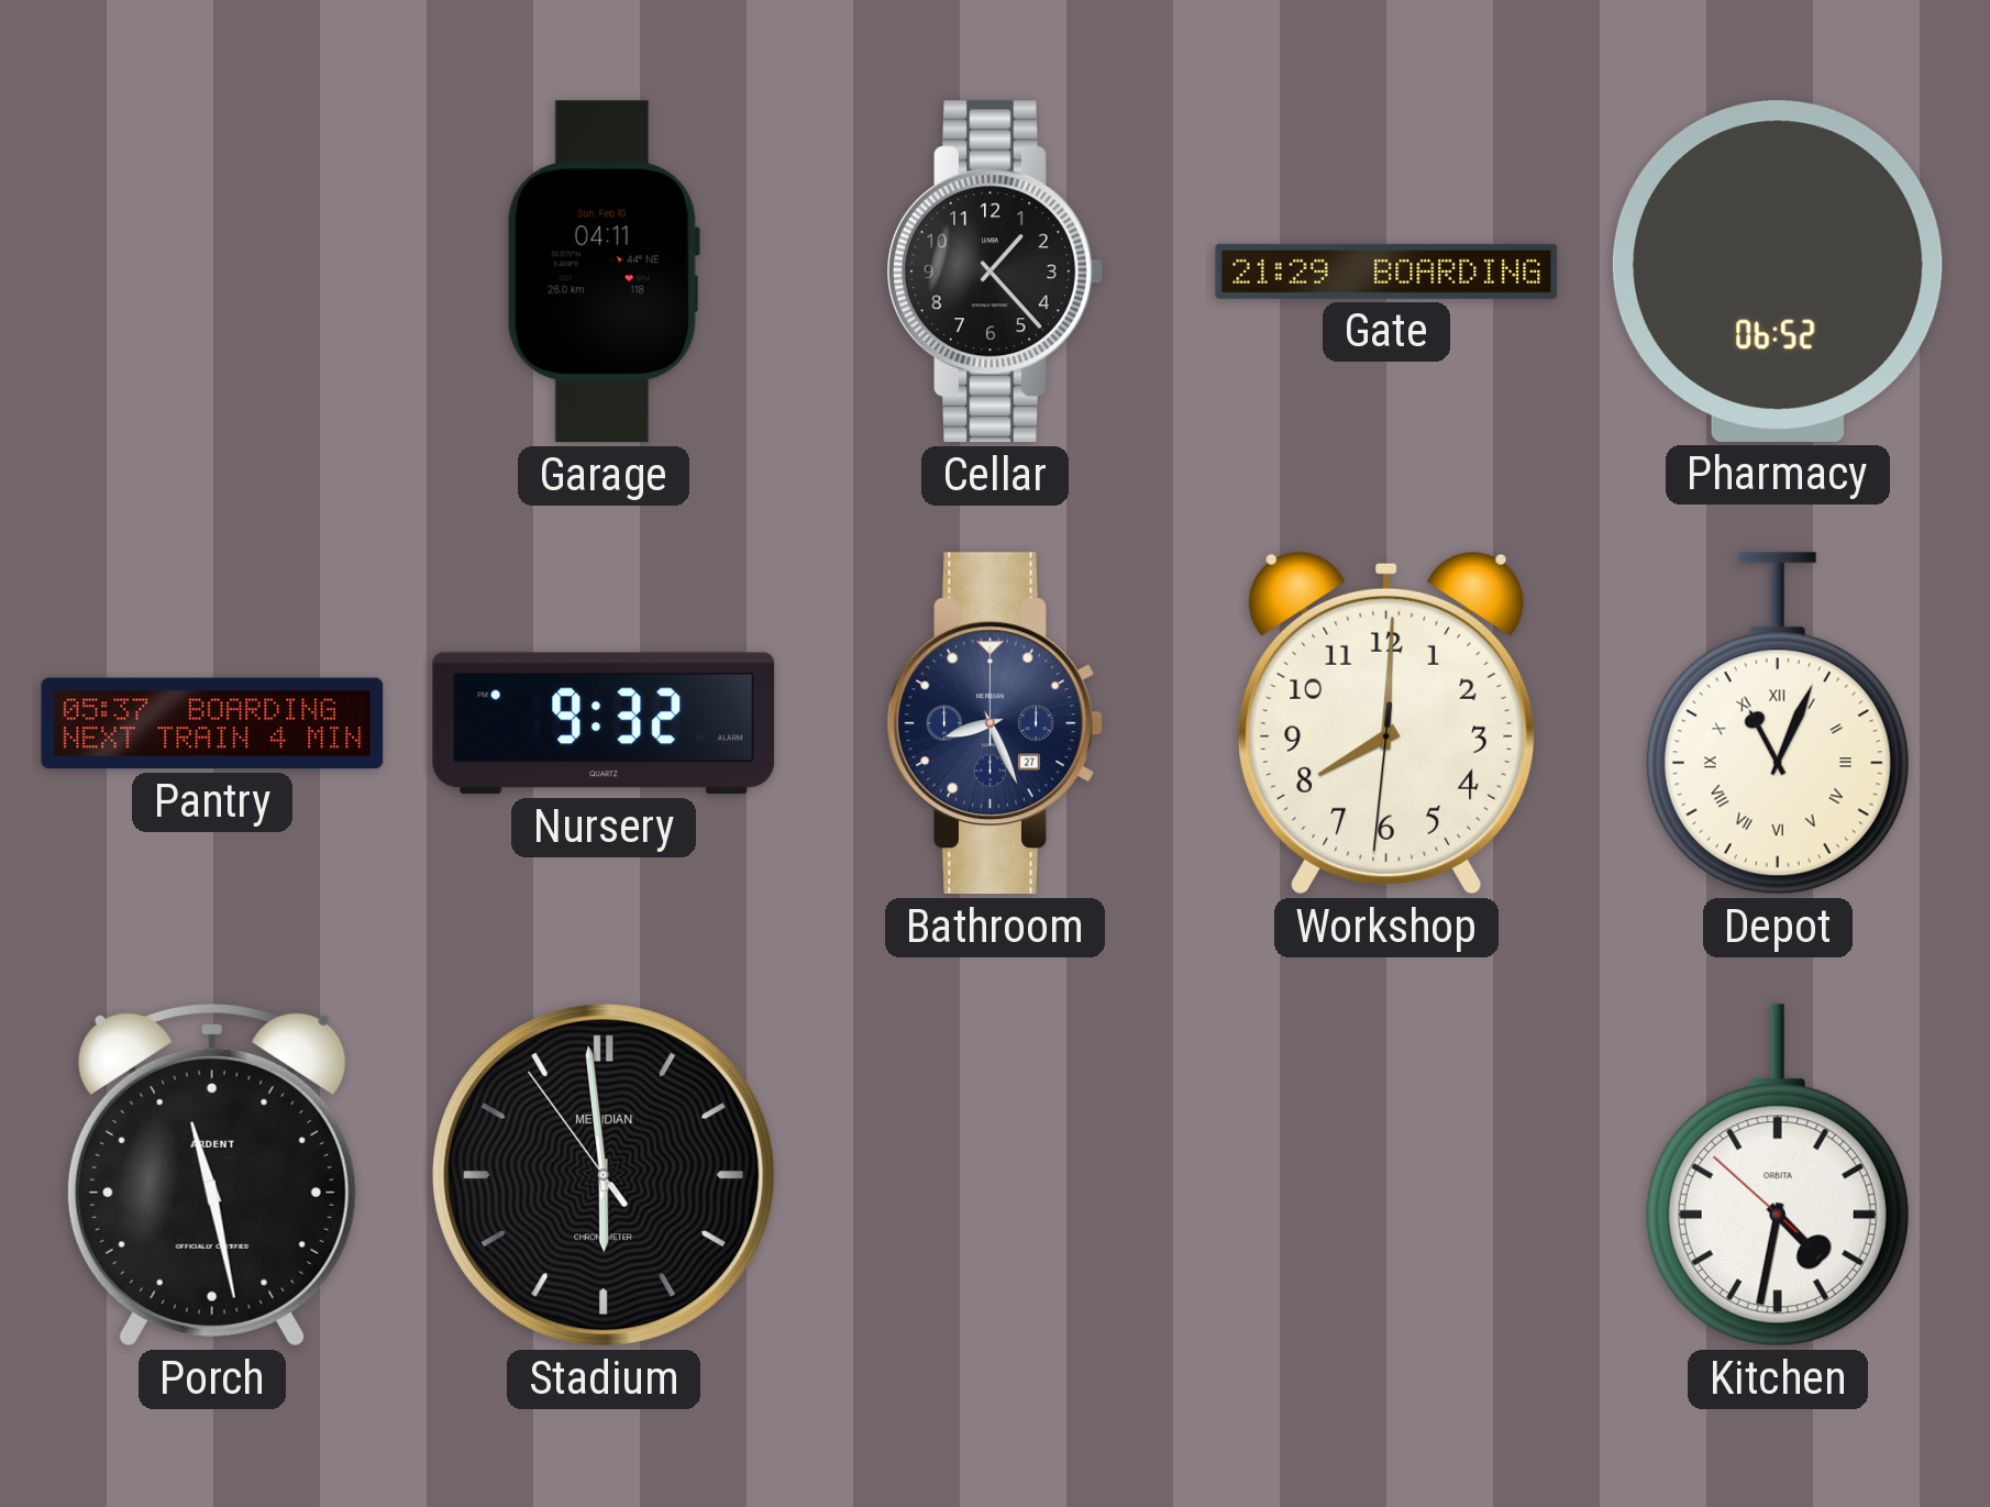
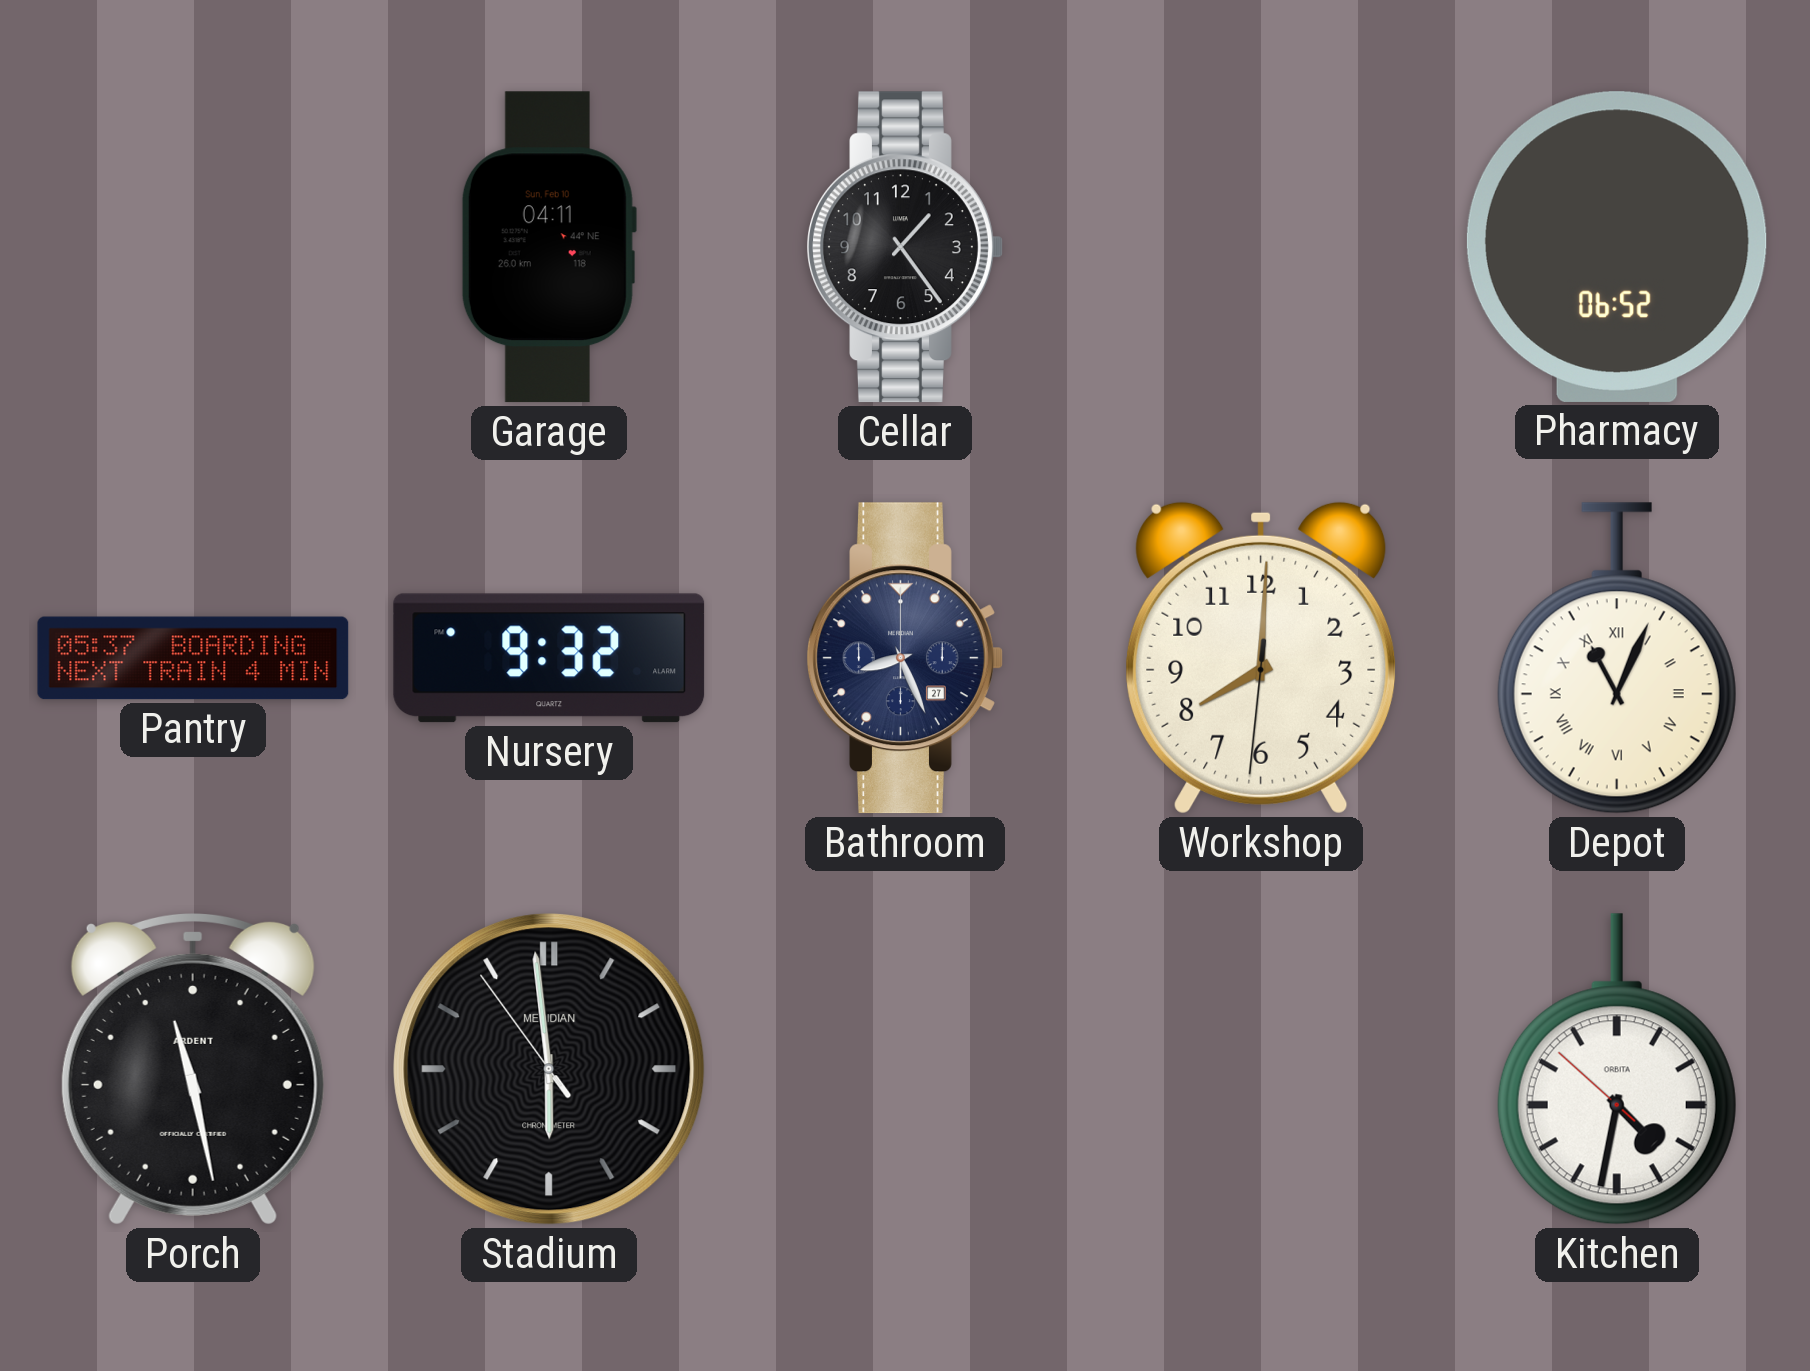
Cellar: 1:23 -> 1:24 (905, 247)
Gate: 21:29 -> none (1386, 272)
